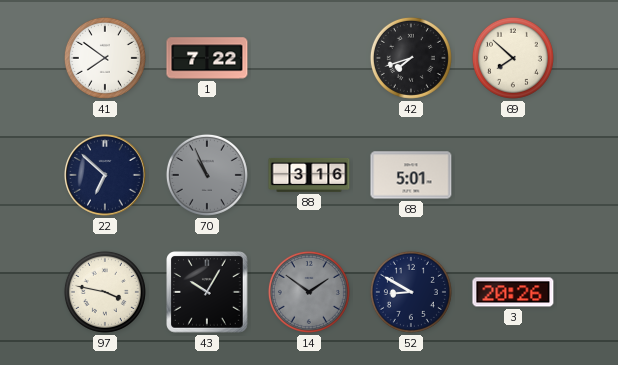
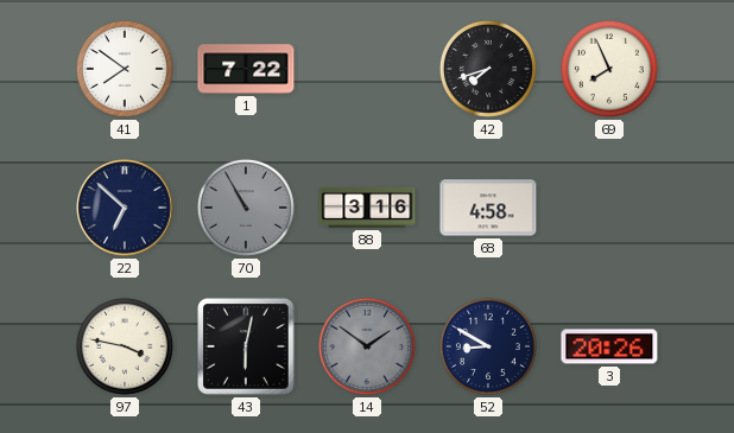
69: 7:52 -> 7:56 (609, 69)
70: 10:56 -> 10:55 (246, 208)
68: 5:01 -> 4:58 (488, 208)
43: 10:05 -> 6:02 (246, 346)
